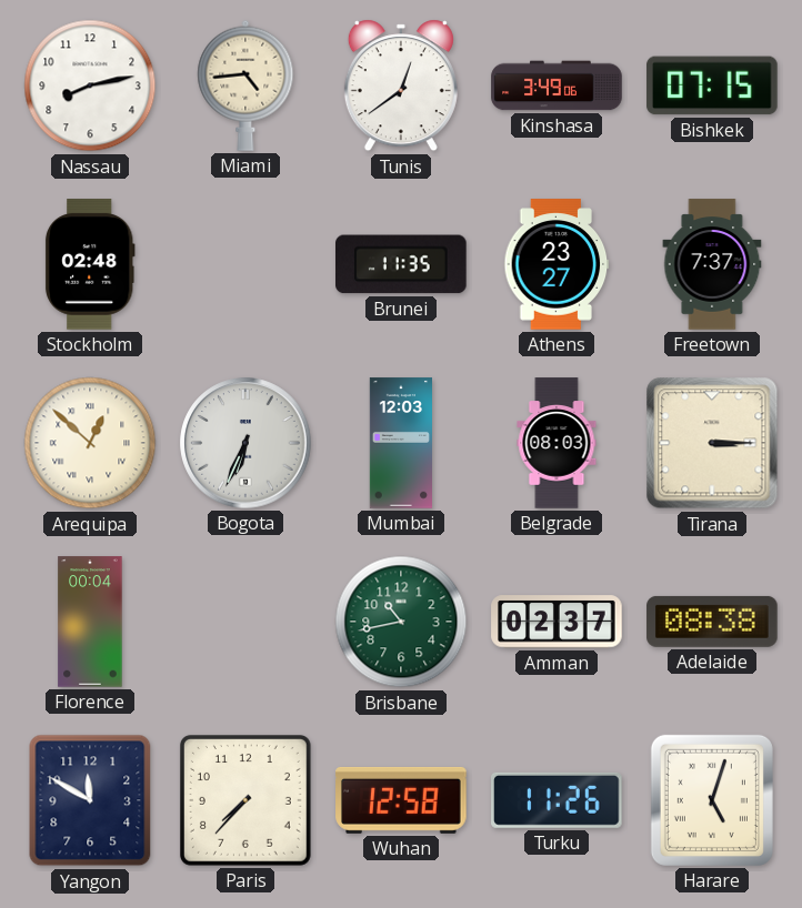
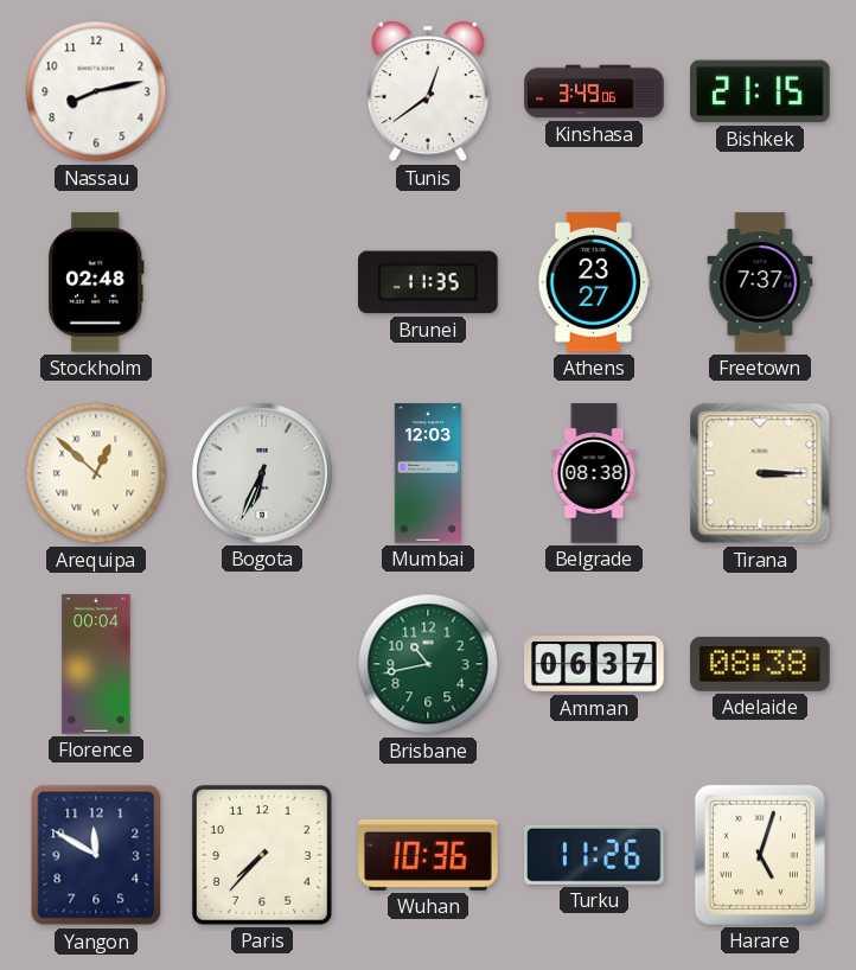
Miami: 4:44 -> none (245, 85)
Bishkek: 07:15 -> 21:15 (760, 91)
Belgrade: 08:03 -> 08:38 (594, 473)
Amman: 02:37 -> 06:37 (594, 664)
Wuhan: 12:58 -> 10:36 (428, 855)
